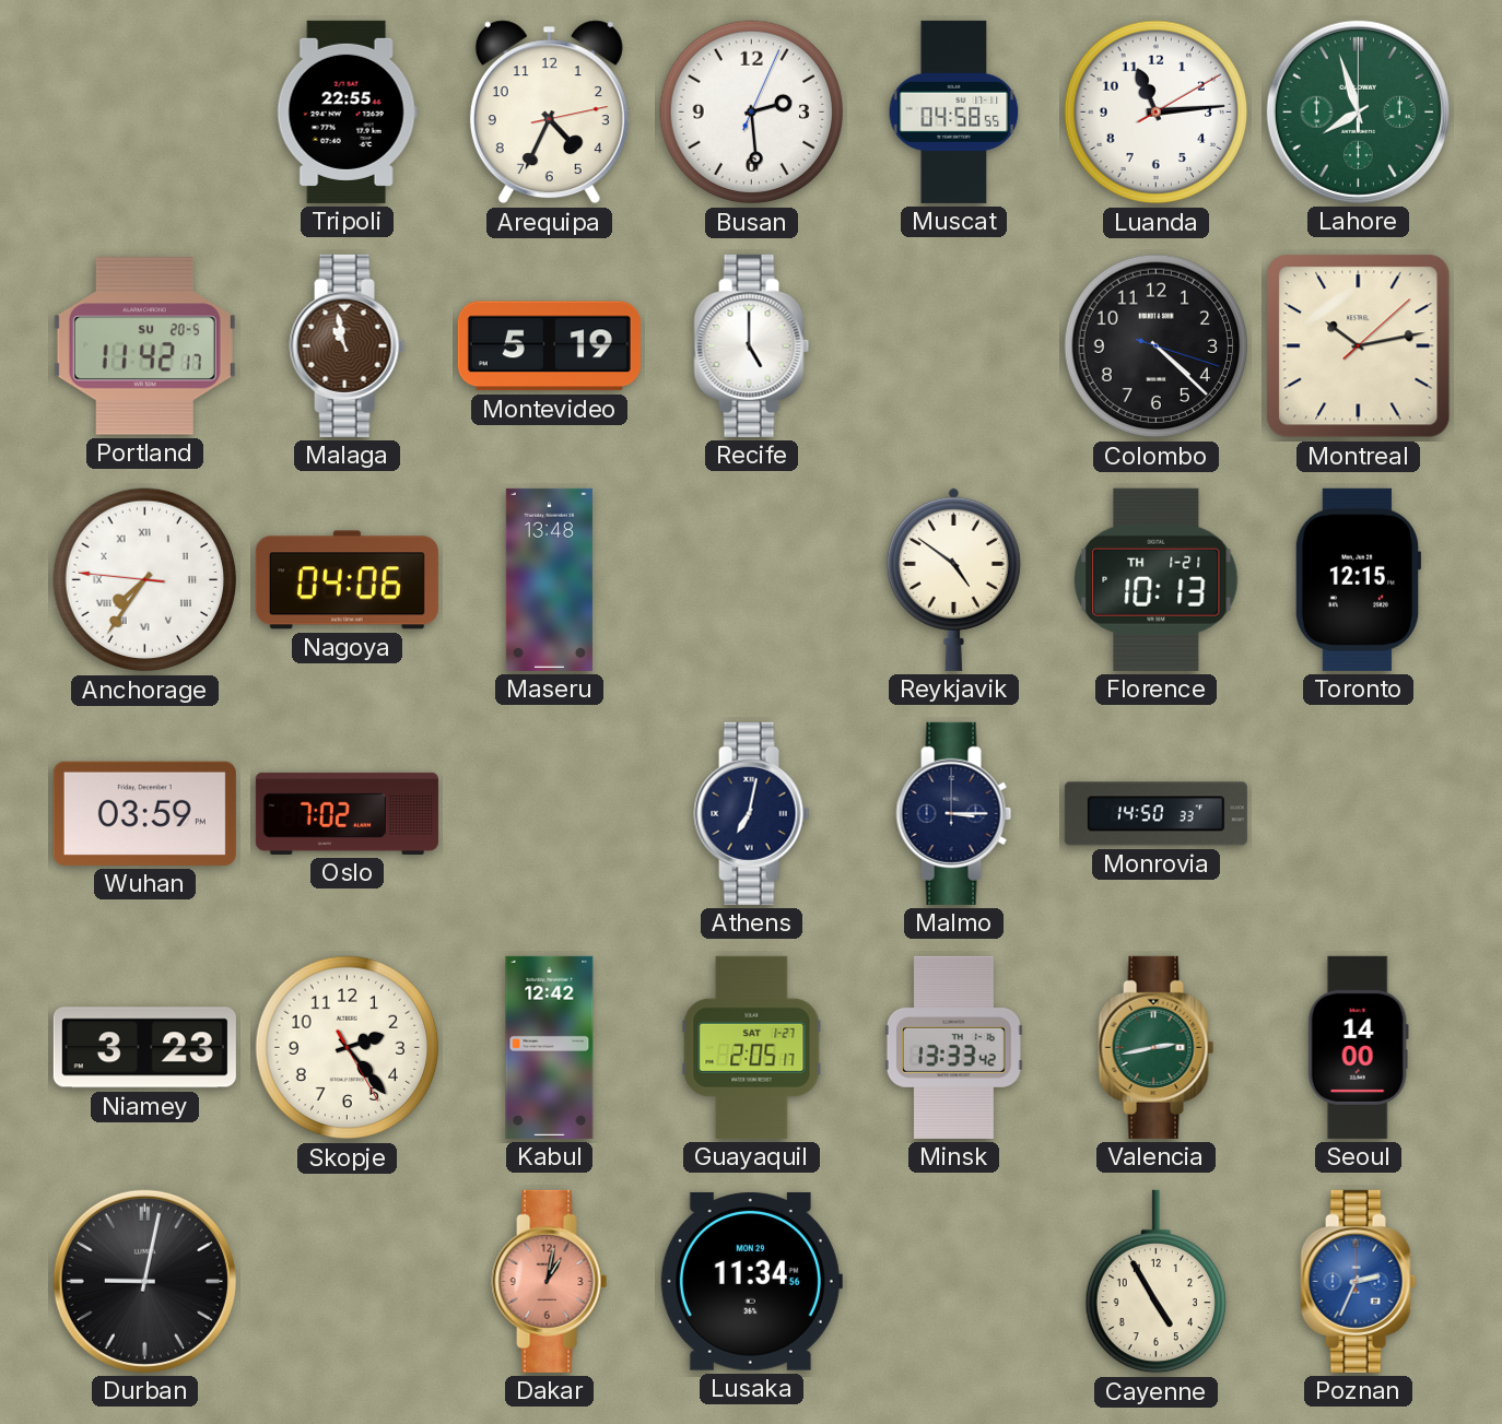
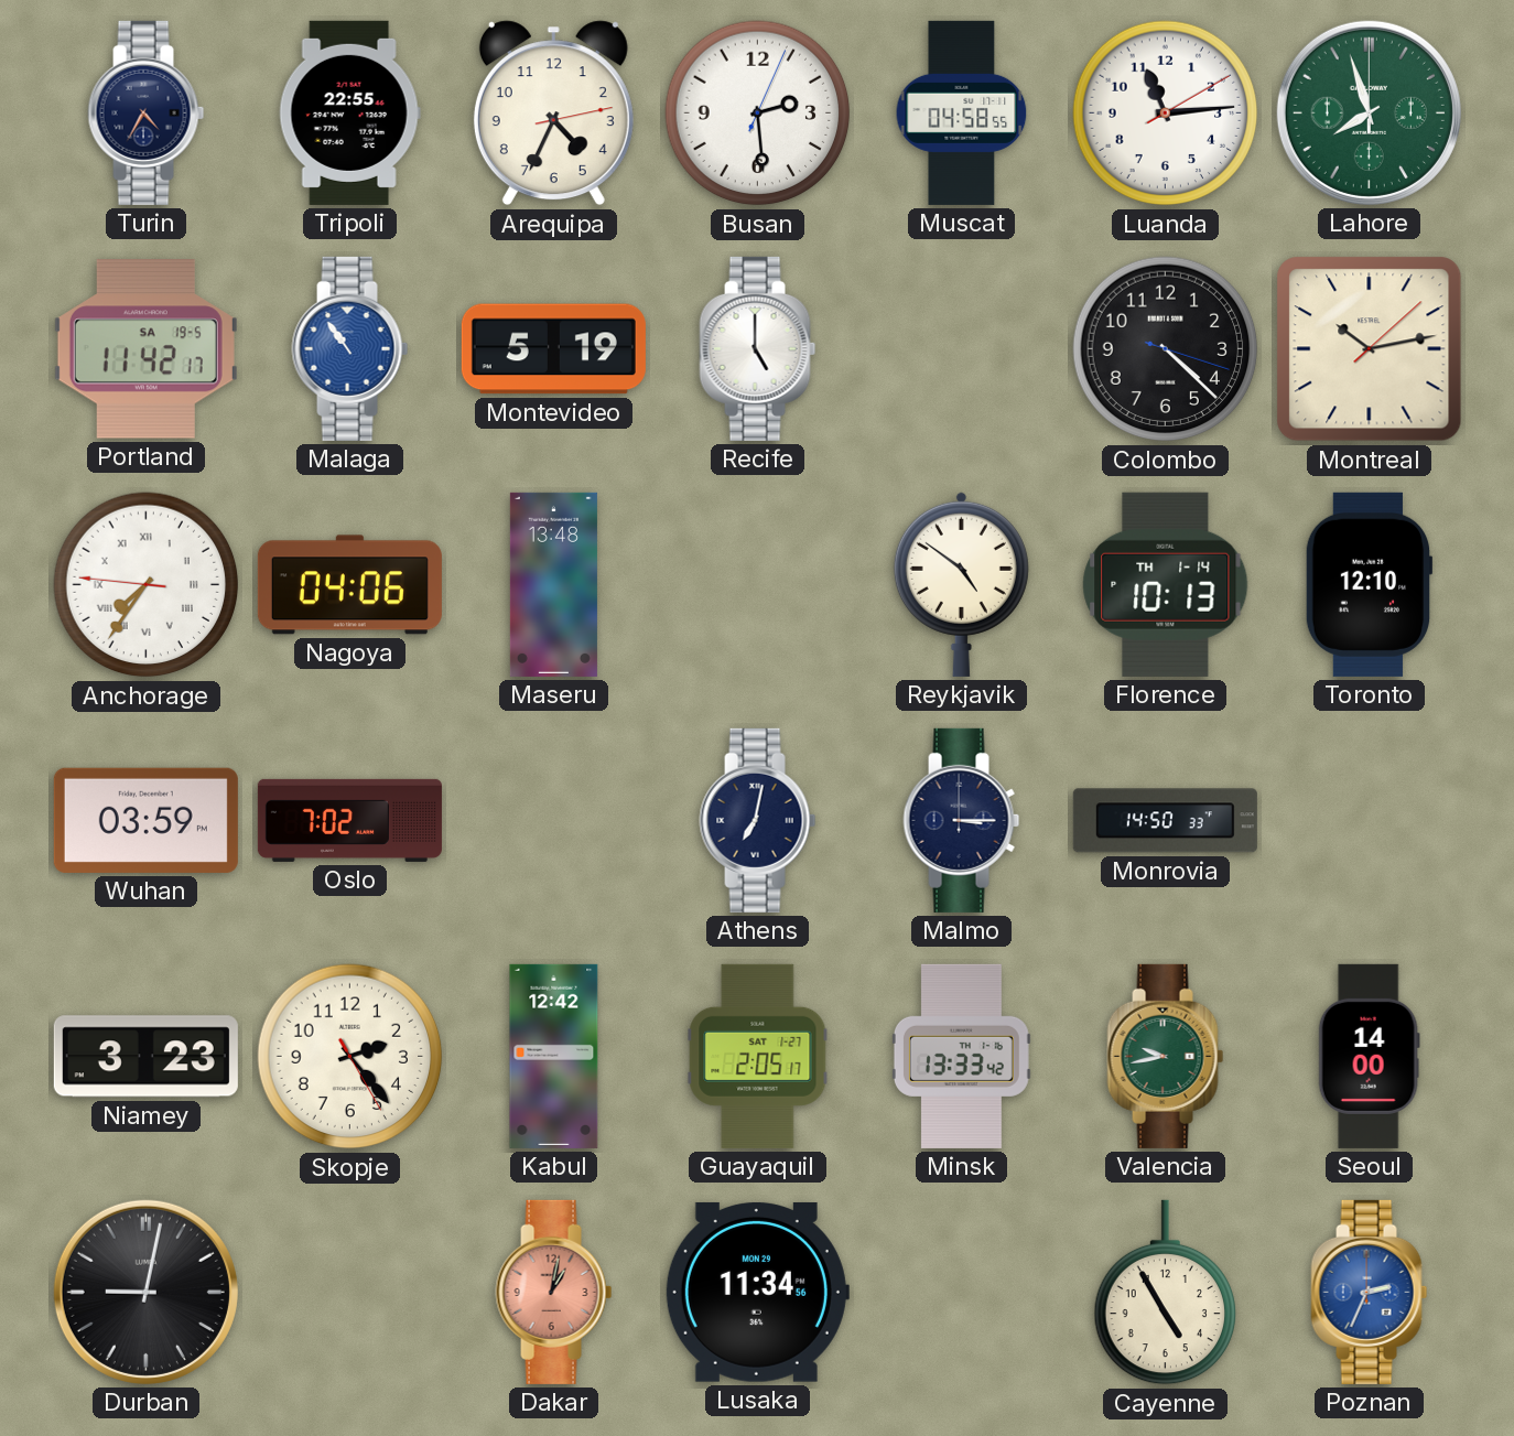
Turin: none -> 4:35 (147, 112)
Portland date: SU 20-5 -> SA 19-5 (145, 349)
Malaga: 10:58 -> 10:54 (350, 348)
Malaga dial: brown -> blue (350, 348)
Florence date: TH 1-21 -> TH 1-14 (1166, 584)
Toronto: 12:15 -> 12:10 (1369, 584)
Valencia: 2:43 -> 9:43 (1166, 1056)
